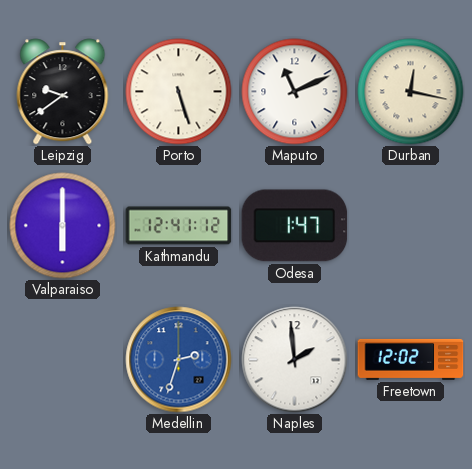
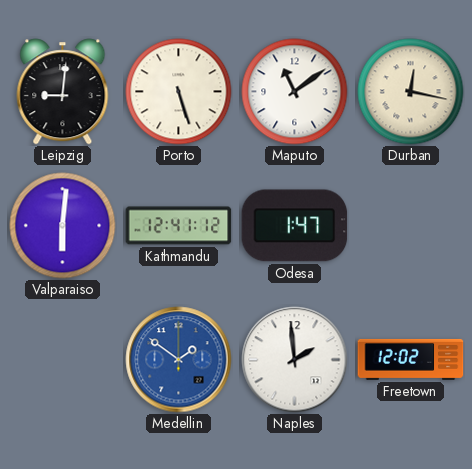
Leipzig: 9:39 -> 9:01 (63, 92)
Maputo: 11:11 -> 11:09 (295, 92)
Valparaiso: 6:00 -> 6:01 (63, 226)
Medellin: 2:33 -> 1:51 (179, 360)
